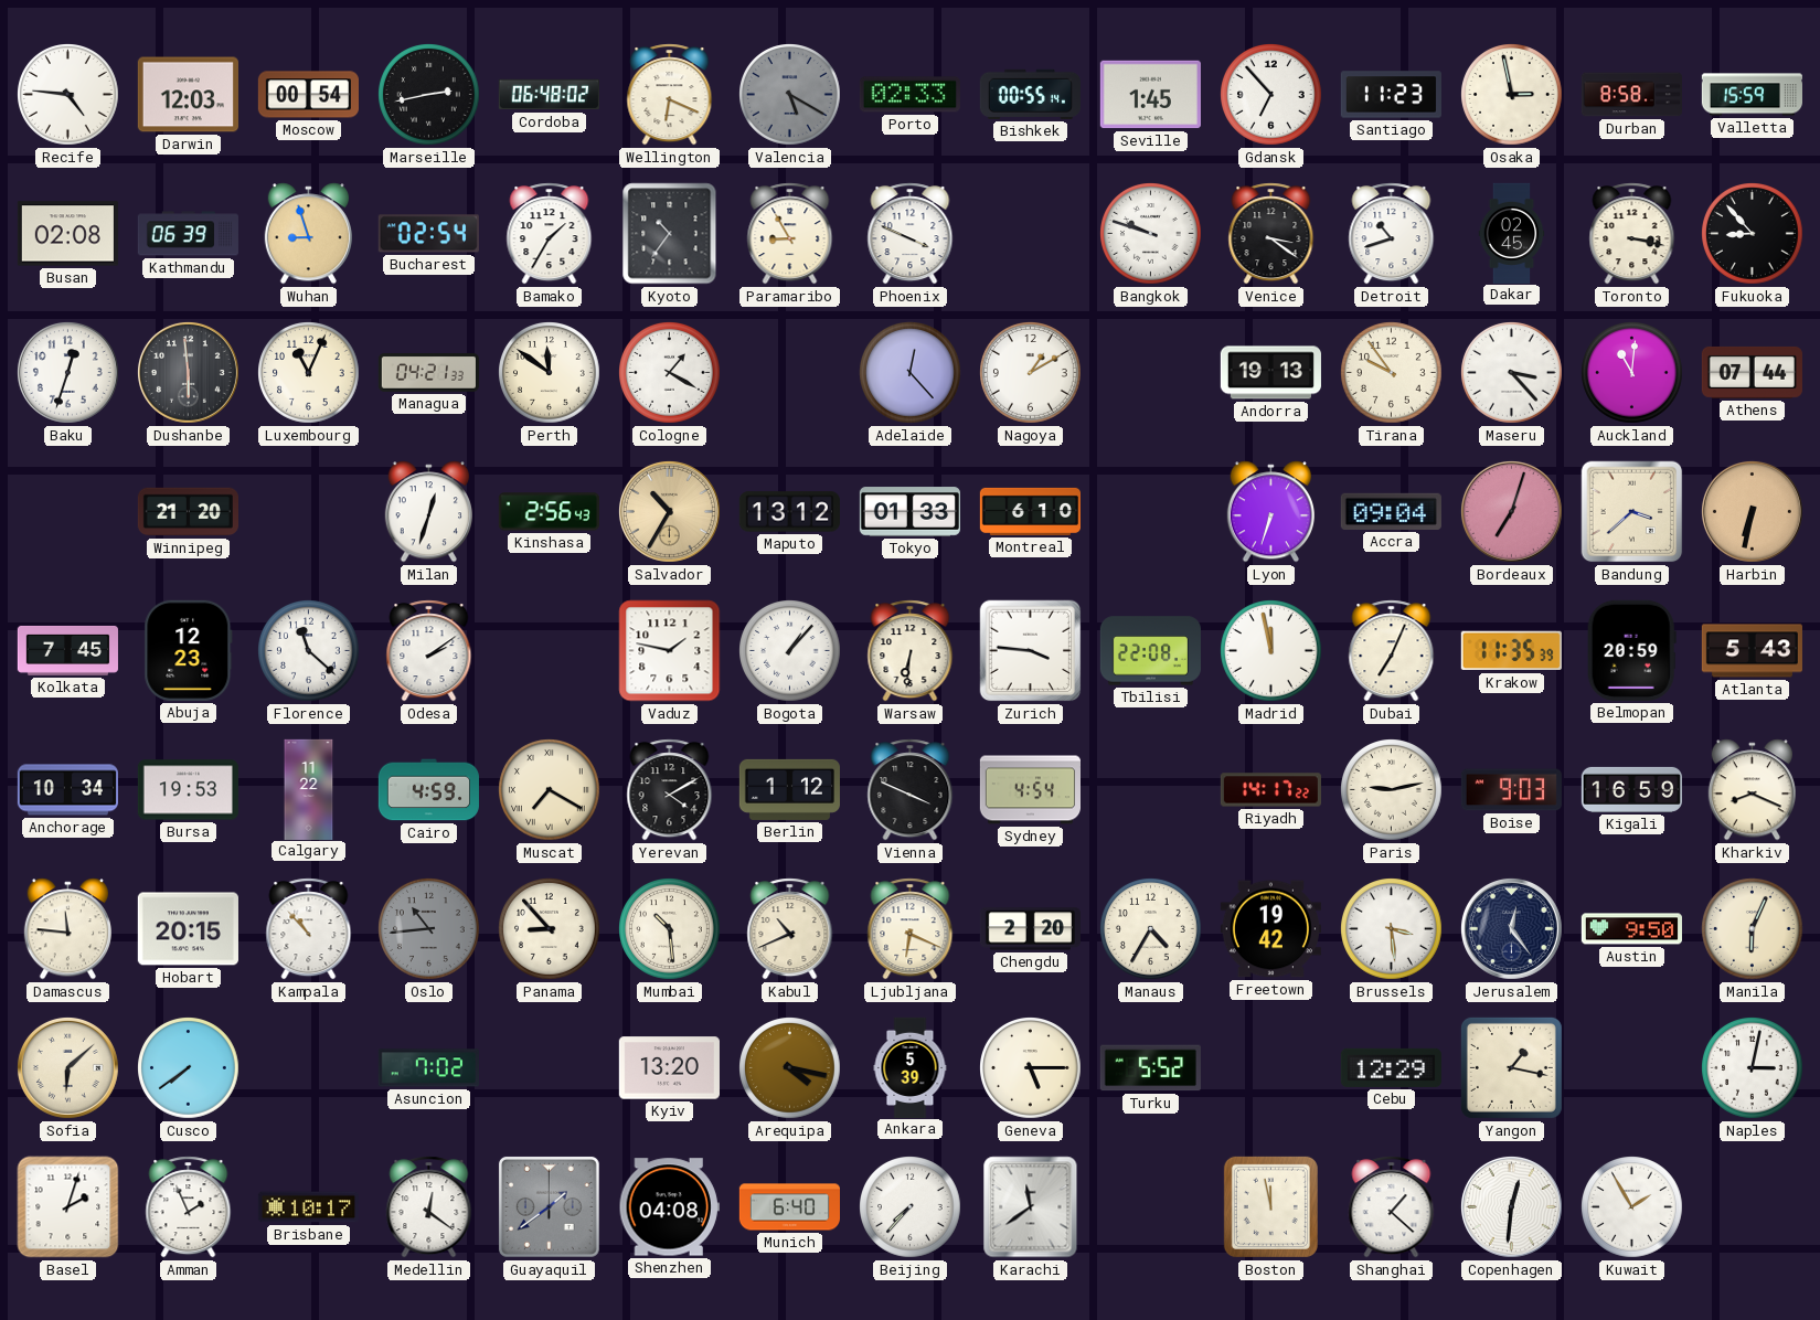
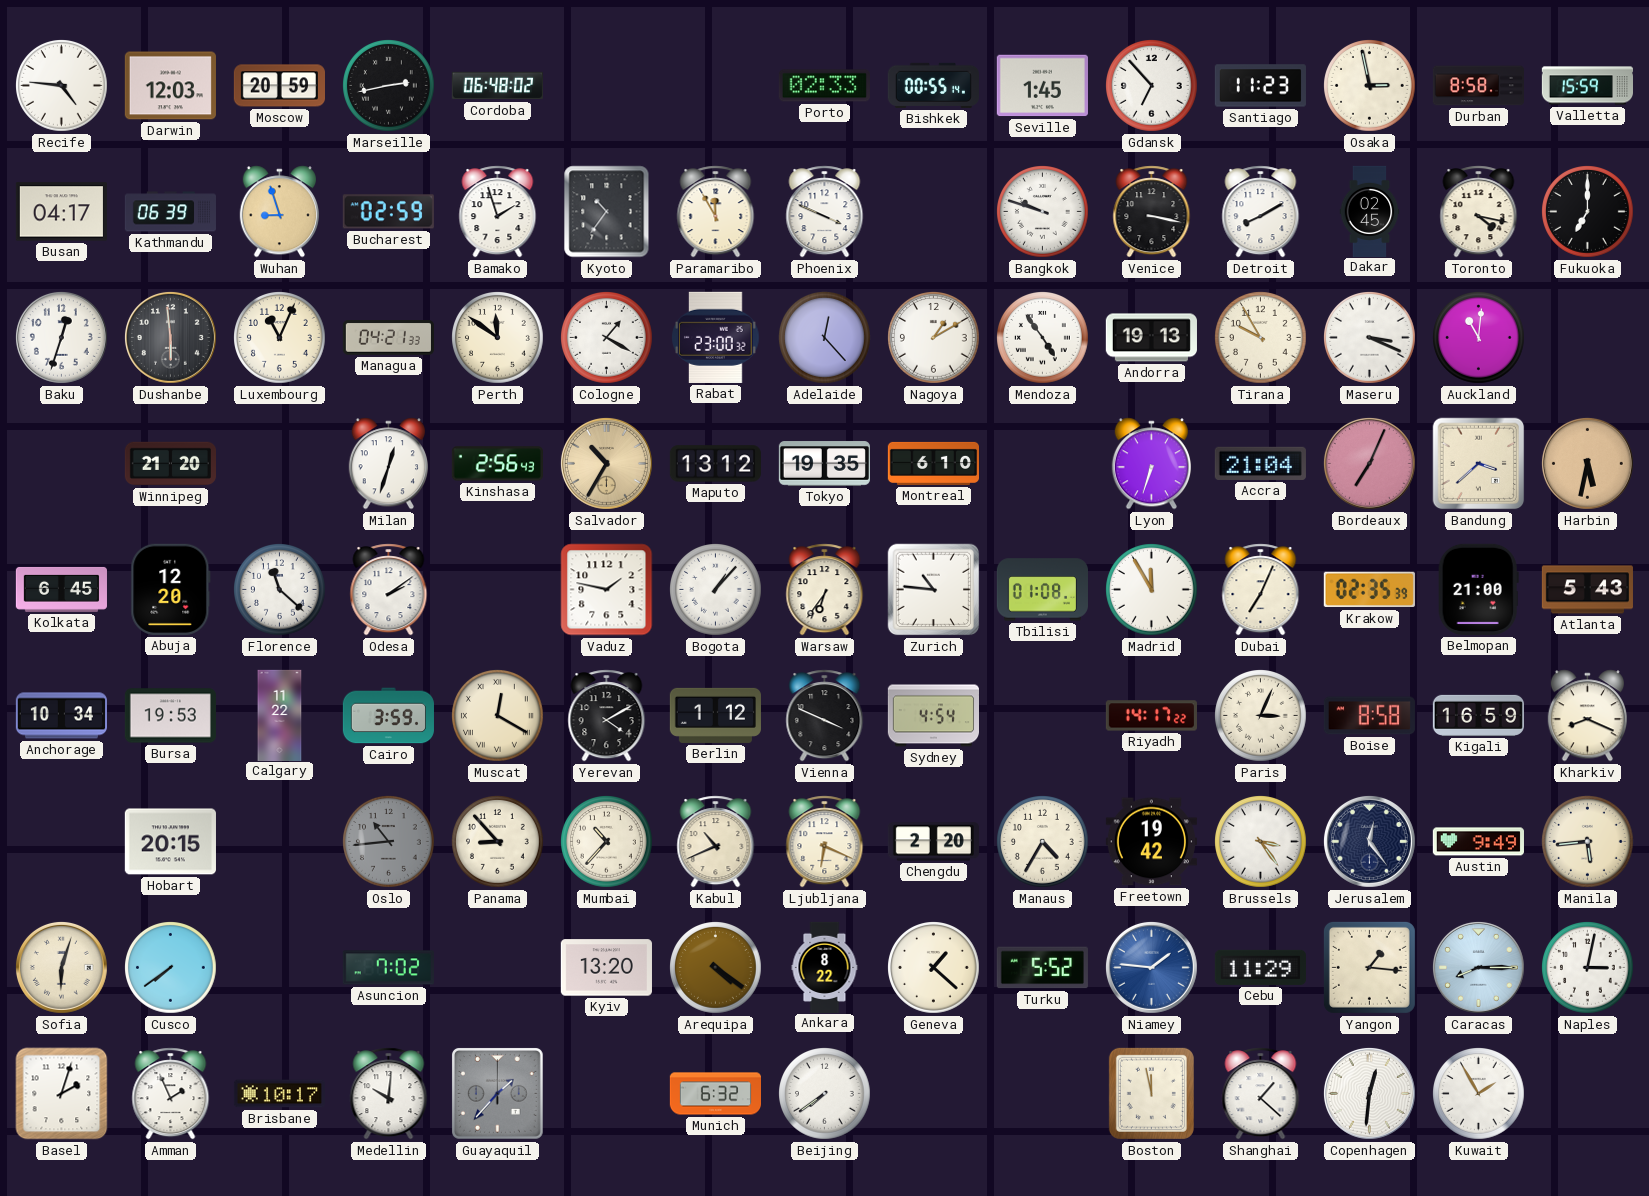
Moscow: 00:54 -> 20:59 (279, 86)
Wellington: 6:19 -> none (670, 95)
Valencia: 5:20 -> none (790, 95)
Busan: 02:08 -> 04:17 (61, 212)
Bucharest: 02:54 -> 02:59 (388, 212)
Bamako: 1:35 -> 1:57 (498, 212)
Paramaribo: 8:55 -> 11:55 (716, 212)
Venice: 3:21 -> 3:17 (1152, 212)
Detroit: 10:42 -> 8:10 (1261, 212)
Toronto: 3:17 -> 4:17 (1479, 212)
Fukuoka: 8:53 -> 7:00 (1588, 212)
Rabat: none -> 23:00 (716, 337)
Mendoza: none -> 4:54 (1043, 338)
Tirana: 9:54 -> 9:55 (1261, 338)
Maseru: 3:23 -> 3:19 (1370, 338)
Athens: 07:44 -> none (1752, 372)
Tokyo: 01:33 -> 19:35 (824, 464)
Accra: 09:04 -> 21:04 (1260, 463)
Bordeaux: 7:03 -> 7:04 (1369, 463)
Harbin: 6:32 -> 5:32 (1587, 463)
Kolkata: 7:45 -> 6:45 (61, 589)
Abuja: 12:23 -> 12:20 (171, 589)
Warsaw: 6:31 -> 6:36 (825, 590)
Zurich: 3:46 -> 10:46 (934, 590)
Tbilisi: 22:08 -> 01:08 (1042, 590)
Madrid: 11:58 -> 11:55 (1152, 590)
Krakow: 11:35 -> 02:35 (1369, 590)
Belmopan: 20:59 -> 21:00 (1478, 589)
Cairo: 4:59 -> 3:59 (388, 716)
Muscat: 7:20 -> 12:20 (498, 716)
Paris: 9:13 -> 3:04 (1261, 716)
Boise: 9:03 -> 8:58 (1369, 716)
Damascus: 11:46 -> none (67, 929)
Kampala: 10:53 -> none (309, 929)
Mumbai: 10:29 -> 10:37 (607, 842)
Brussels: 3:29 -> 3:24 (1261, 842)
Austin: 9:50 -> 9:49 (1478, 842)
Manila: 6:04 -> 5:44 (1588, 842)
Sofia: 6:08 -> 6:03 (61, 967)
Arequipa: 4:17 -> 4:21 (716, 968)
Ankara: 5:39 -> 8:22 (825, 967)
Geneva: 5:15 -> 1:22 (934, 968)
Niamey: none -> 1:46 (1151, 967)
Cebu: 12:29 -> 11:29 (1260, 967)
Yangon: 1:17 -> 1:16 (1369, 967)
Caracas: none -> 8:15 (1478, 967)
Medellin: 12:21 -> 10:01 (389, 1094)
Guayaquil: 1:39 -> 1:37 (497, 1093)
Shenzhen: 04:08 -> none (669, 1207)
Munich: 6:40 -> 6:32 (715, 1094)
Beijing: 7:37 -> 7:39 (825, 1094)
Karachi: 11:39 -> none (1031, 1207)
